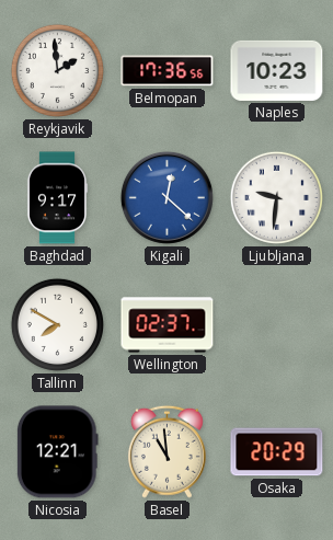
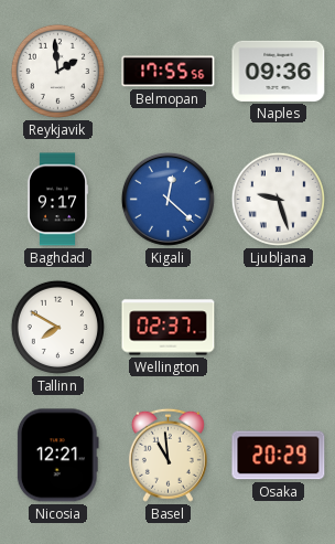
Belmopan: 17:36 -> 17:55 (169, 72)
Naples: 10:23 -> 09:36 (279, 71)
Ljubljana: 9:31 -> 9:27 (278, 199)
